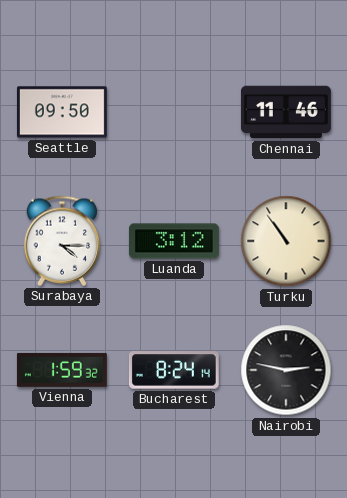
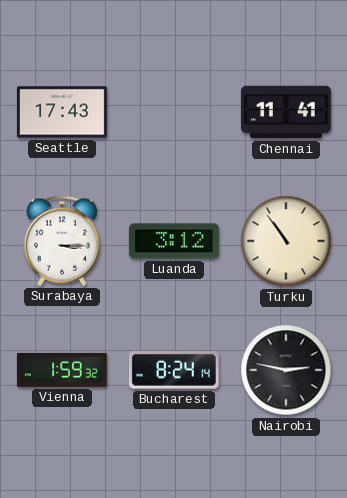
Seattle: 09:50 -> 17:43 (62, 112)
Chennai: 11:46 -> 11:41 (286, 112)
Surabaya: 4:15 -> 3:15 (62, 241)
